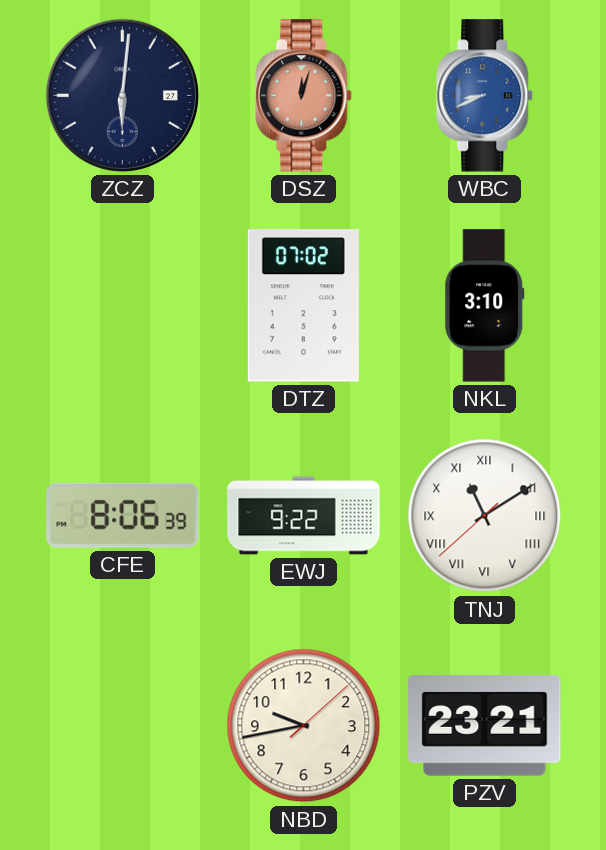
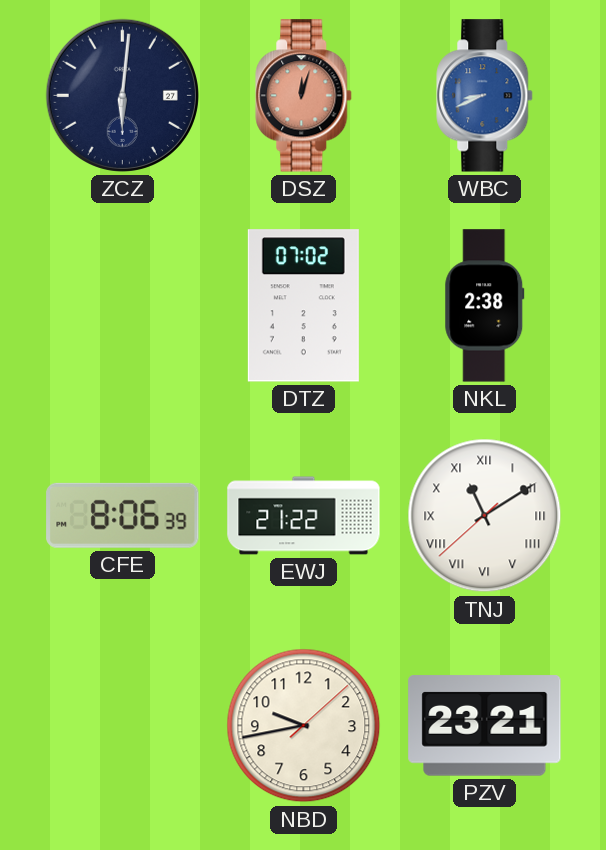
NKL: 3:10 -> 2:38 (485, 306)
EWJ: 9:22 -> 21:22 (304, 516)
